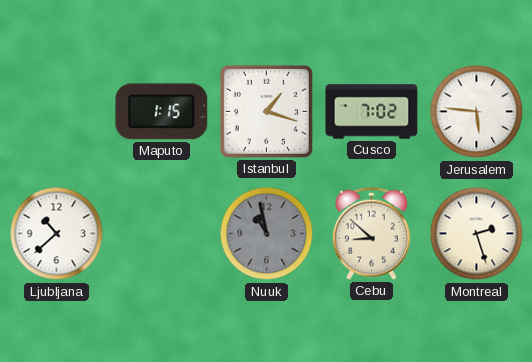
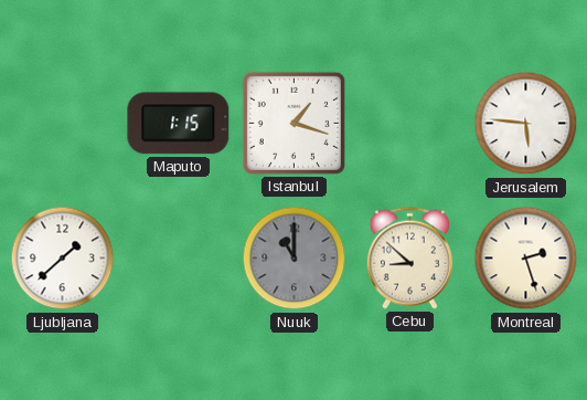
Cusco: 7:02 -> none (372, 112)
Ljubljana: 10:38 -> 1:38 (63, 259)
Nuuk: 10:58 -> 11:00 (295, 259)
